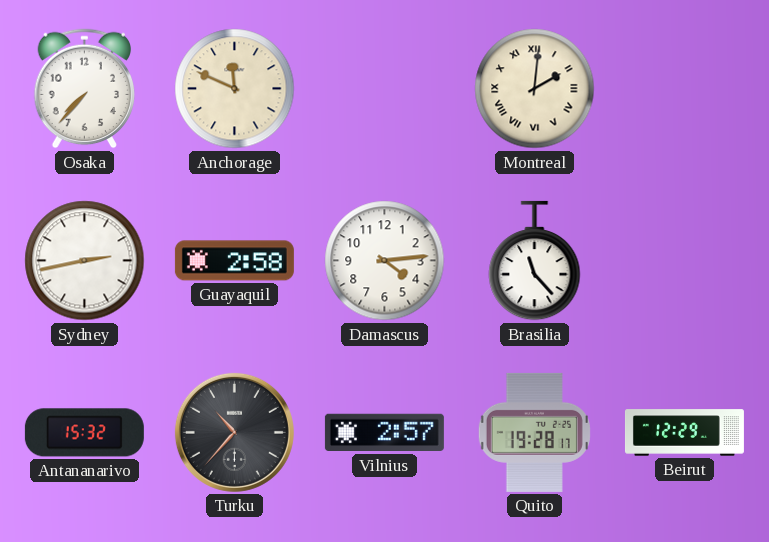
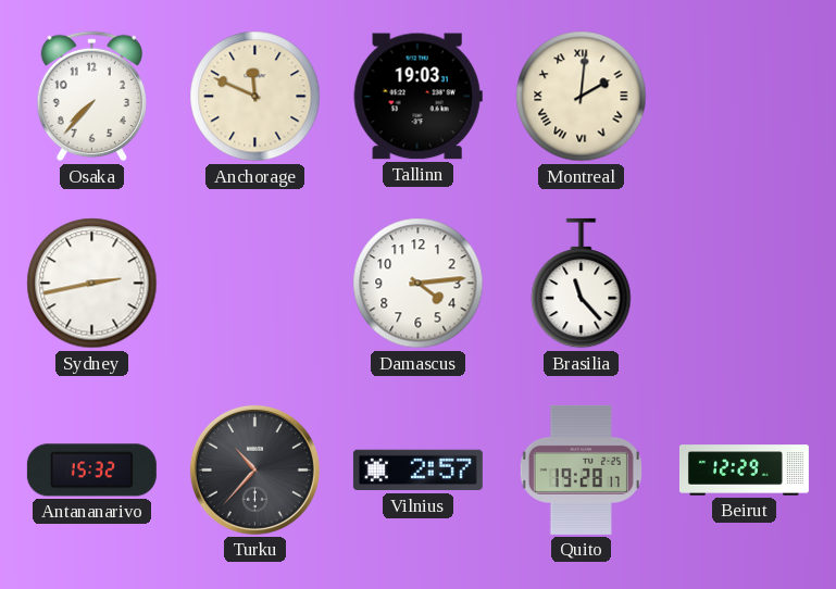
Tallinn: none -> 19:03 (417, 97)
Guayaquil: 2:58 -> none (234, 261)
